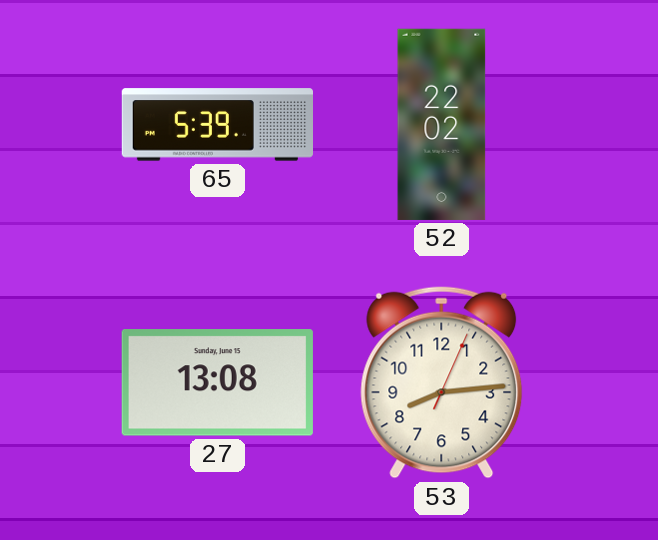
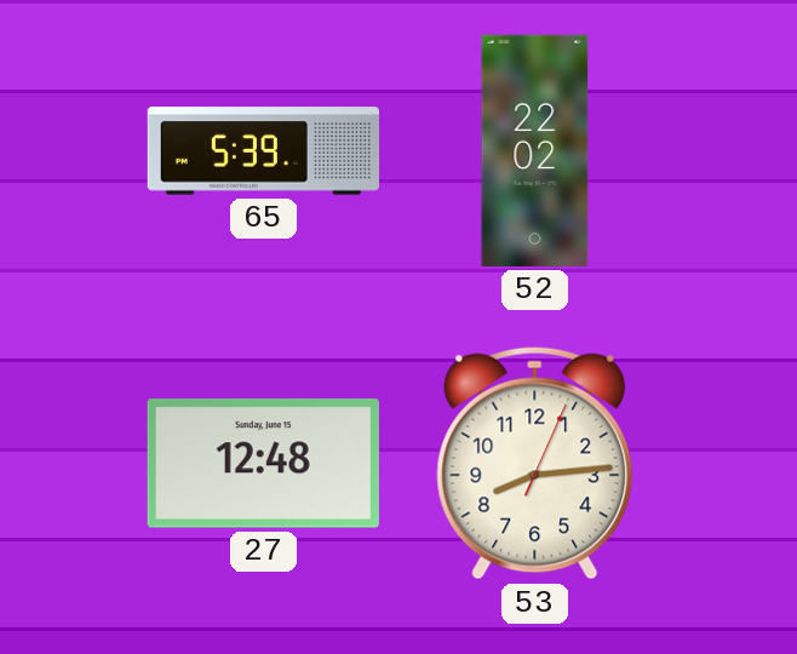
27: 13:08 -> 12:48 (263, 464)
